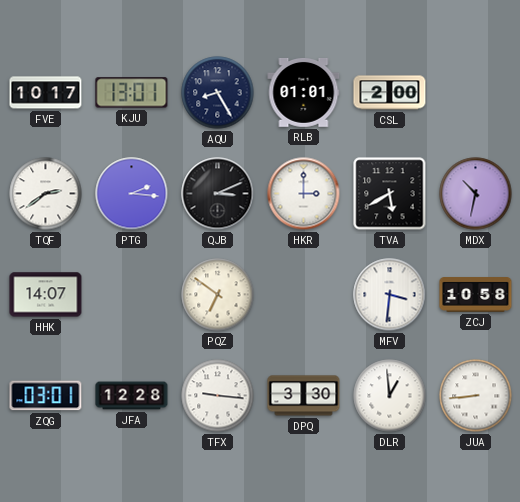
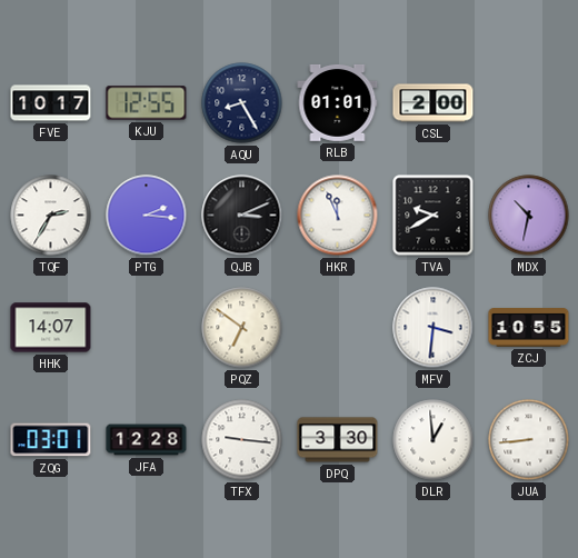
KJU: 13:01 -> 12:55 (147, 103)
TQF: 2:39 -> 2:35 (51, 216)
HKR: 3:00 -> 11:56 (338, 216)
TVA: 5:40 -> 9:40 (433, 216)
ZCJ: 10:58 -> 10:55 (529, 328)
